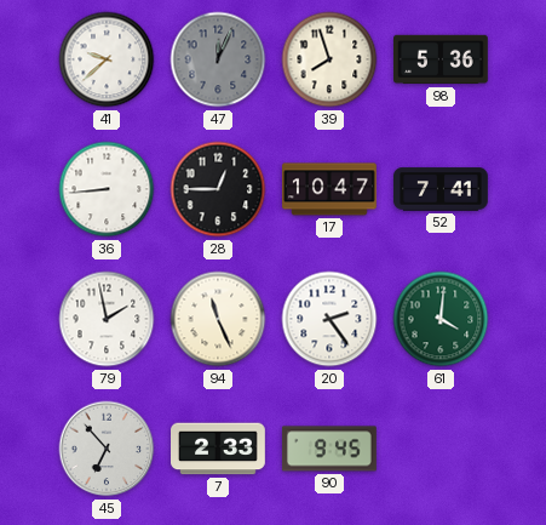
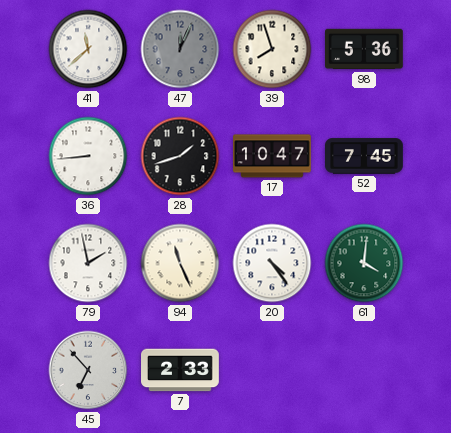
41: 9:38 -> 11:38 (88, 49)
28: 12:45 -> 1:42 (180, 156)
52: 7:41 -> 7:45 (365, 156)
20: 2:24 -> 4:24 (272, 263)
90: 9:45 -> none (329, 449)
